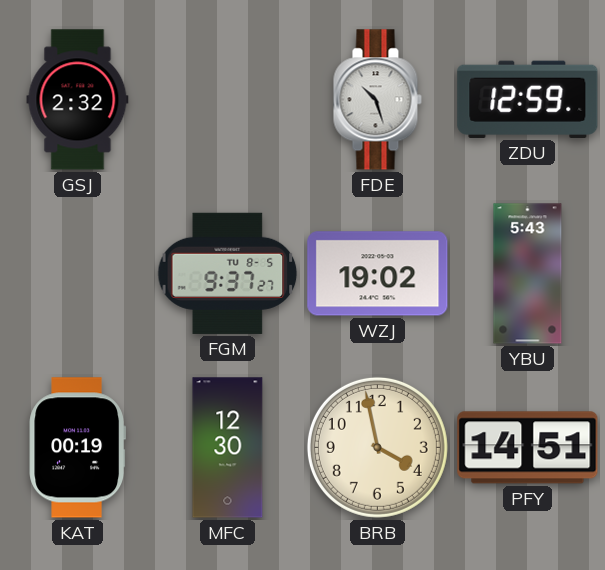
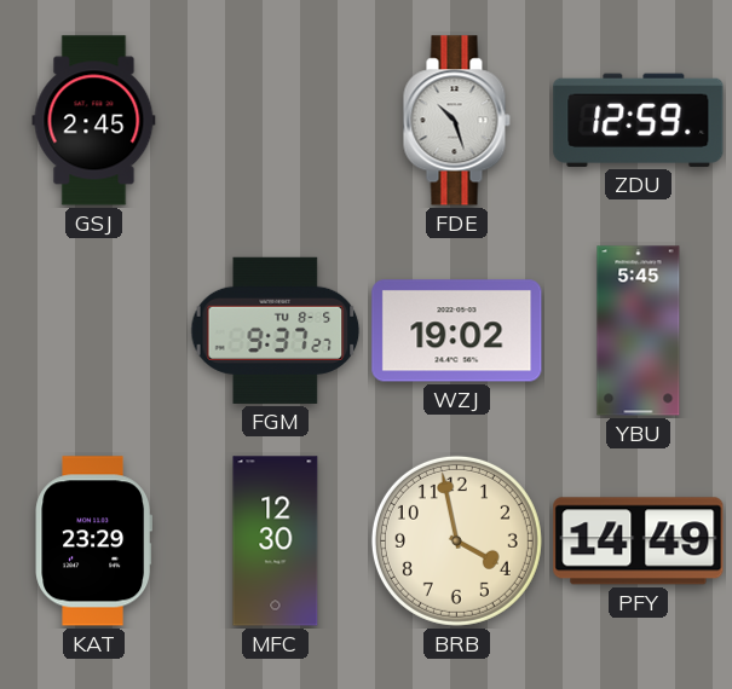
GSJ: 2:32 -> 2:45 (94, 121)
YBU: 5:43 -> 5:45 (639, 331)
KAT: 00:19 -> 23:29 (93, 542)
PFY: 14:51 -> 14:49 (639, 542)
